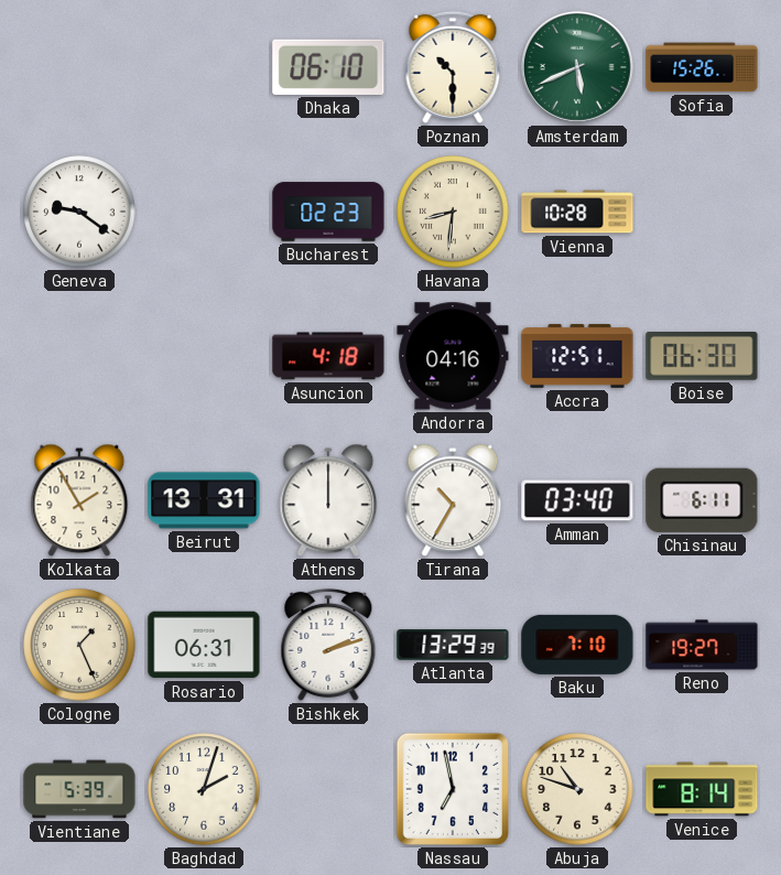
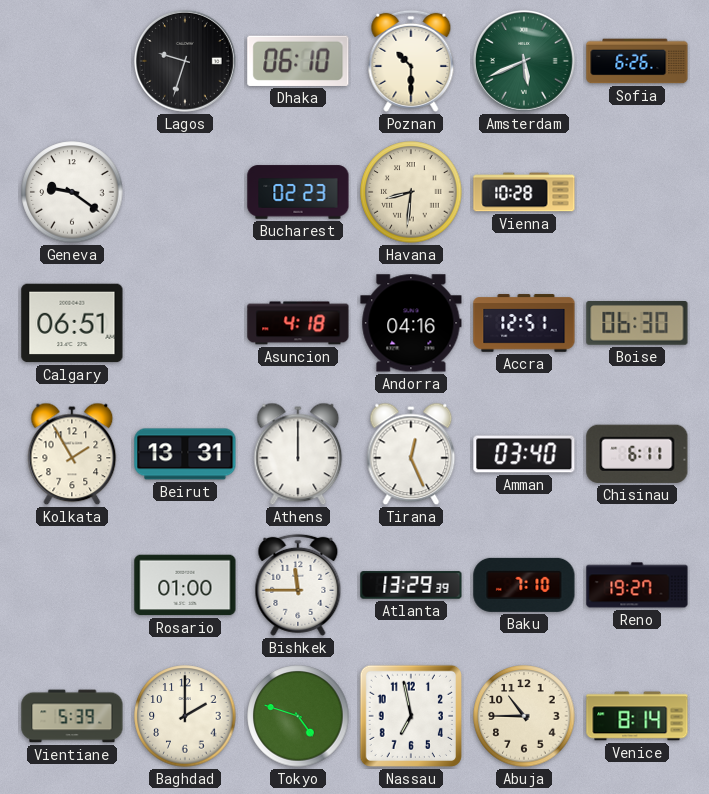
Lagos: none -> 9:33 (185, 61)
Sofia: 15:26 -> 6:26 (637, 61)
Calgary: none -> 06:51 (72, 323)
Tirana: 10:35 -> 12:26 (411, 454)
Cologne: 1:26 -> none (79, 645)
Rosario: 06:31 -> 01:00 (185, 585)
Bishkek: 2:12 -> 11:45 (298, 585)
Baghdad: 2:03 -> 2:00 (185, 716)
Tokyo: none -> 4:48 (298, 716)
Abuja: 10:48 -> 10:45 (524, 716)
